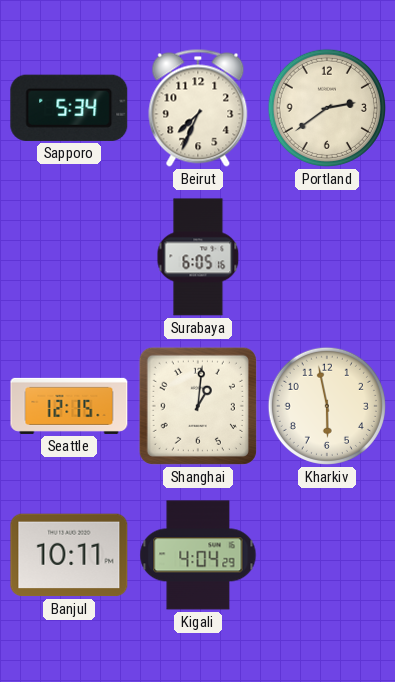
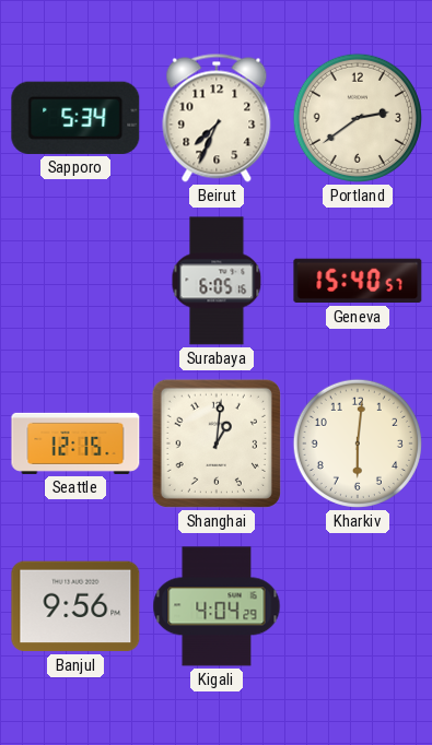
Geneva: none -> 15:40 (358, 281)
Kharkiv: 5:58 -> 6:01 (358, 444)
Banjul: 10:11 -> 9:56 (75, 606)
